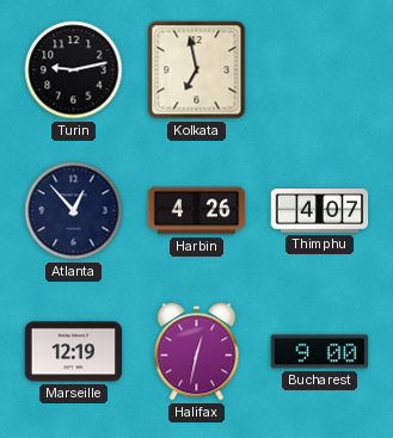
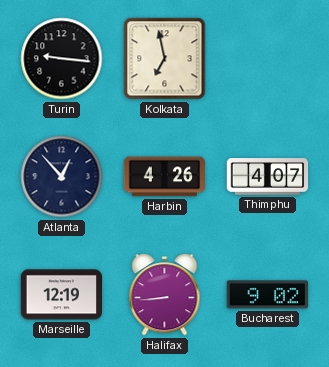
Turin: 9:13 -> 9:16 (62, 59)
Halifax: 12:32 -> 8:44 (165, 295)
Bucharest: 9:00 -> 9:02 (268, 295)
